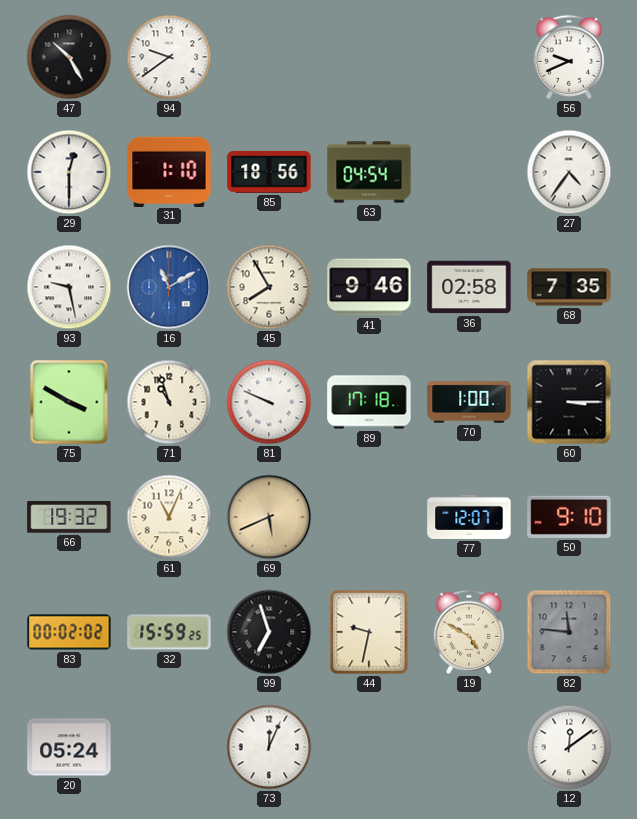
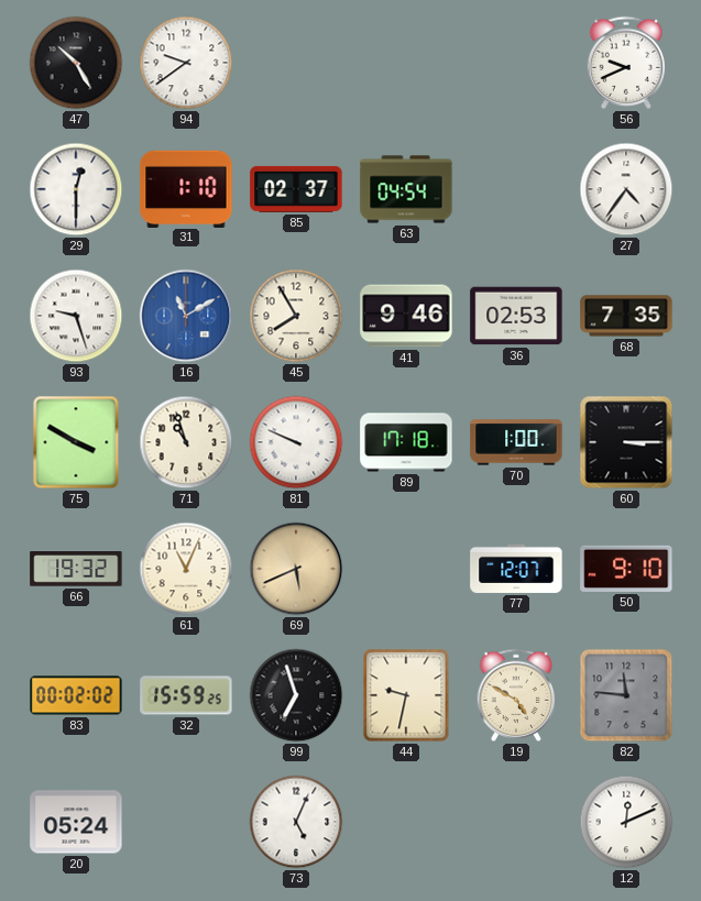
85: 18:56 -> 02:37 (296, 189)
93: 9:28 -> 9:27 (76, 316)
36: 02:58 -> 02:53 (516, 316)
73: 12:04 -> 5:04 (296, 822)
12: 12:09 -> 12:11 (626, 822)
